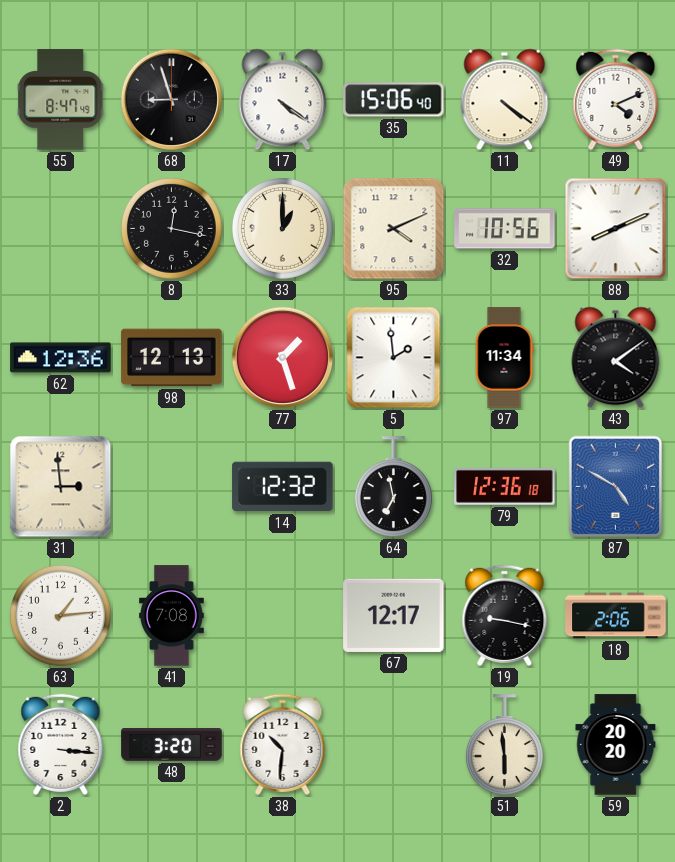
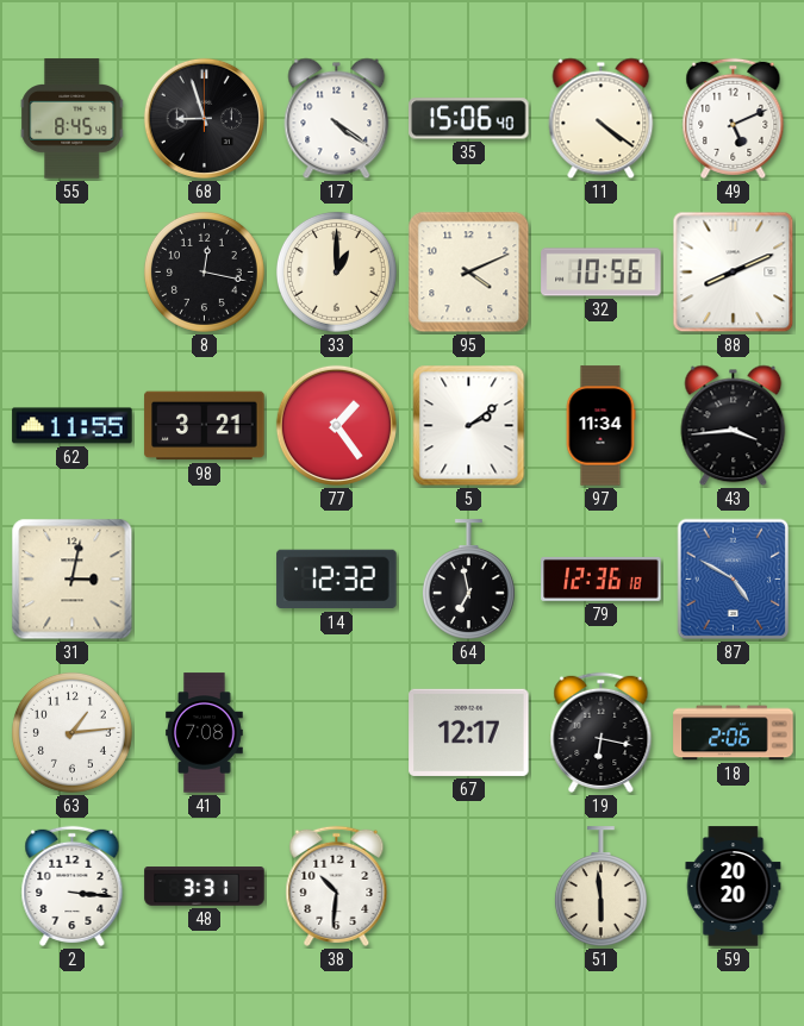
55: 8:47 -> 8:45 (73, 119)
49: 4:11 -> 5:11 (734, 118)
62: 12:36 -> 11:55 (73, 426)
98: 12:13 -> 3:21 (205, 426)
77: 1:27 -> 1:24 (336, 425)
5: 1:59 -> 2:09 (469, 426)
43: 4:09 -> 3:44 (734, 426)
31: 2:59 -> 3:02 (73, 580)
19: 9:17 -> 6:17 (602, 732)
48: 3:20 -> 3:31 (205, 887)
